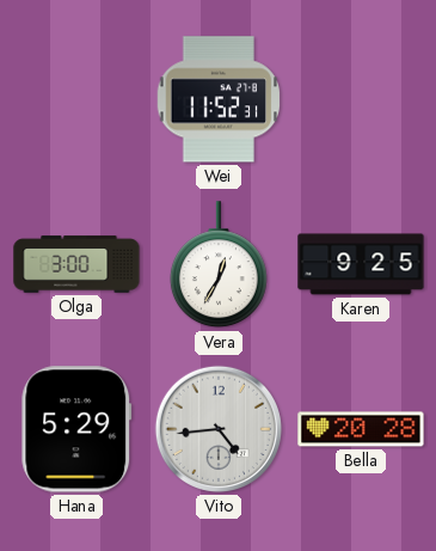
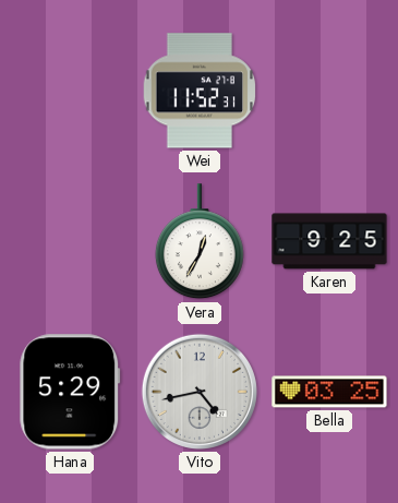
Olga: 3:00 -> none (76, 264)
Vito: 4:44 -> 4:43 (200, 392)
Bella: 20:28 -> 03:25 (329, 392)
